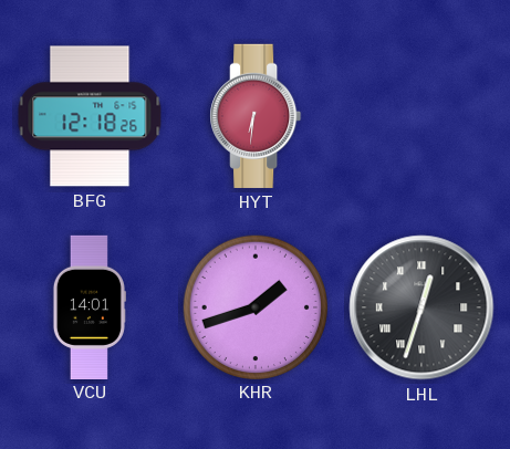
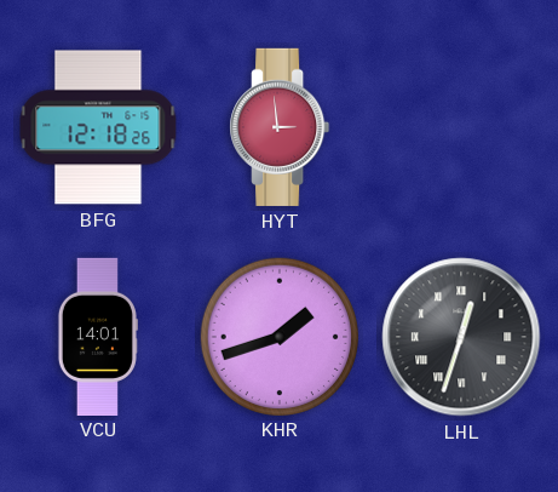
HYT: 6:31 -> 2:59 (280, 127)
